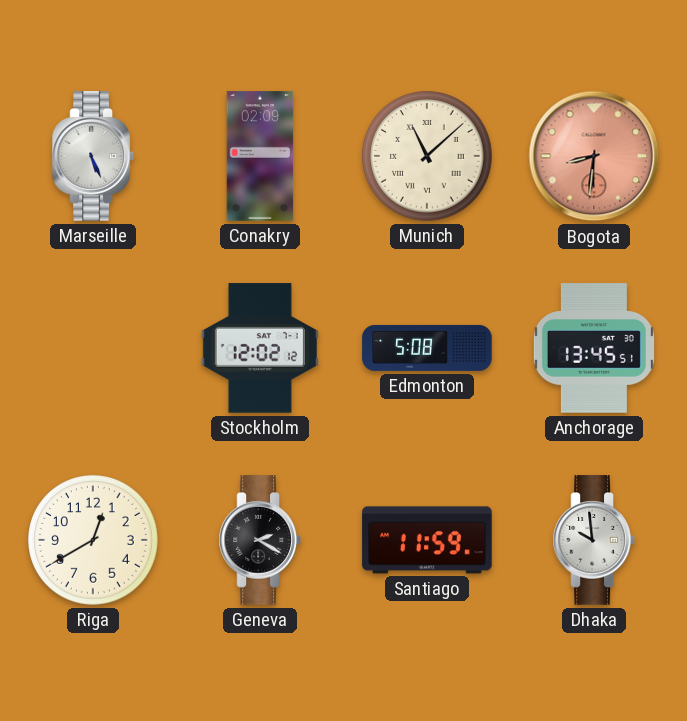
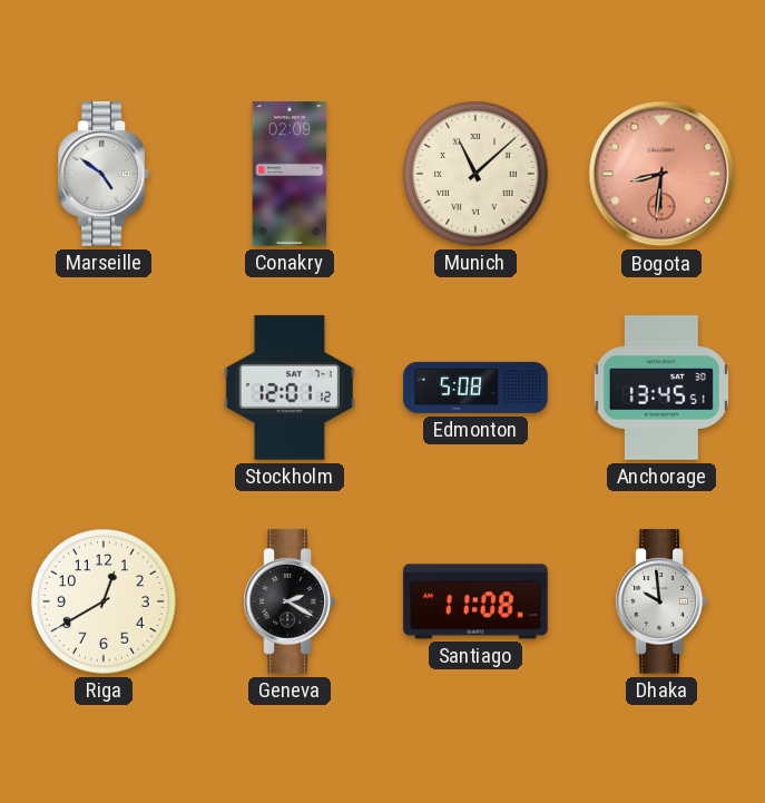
Marseille: 5:26 -> 4:51 (104, 174)
Stockholm: 12:02 -> 12:01 (290, 388)
Santiago: 11:59 -> 11:08 (475, 601)
